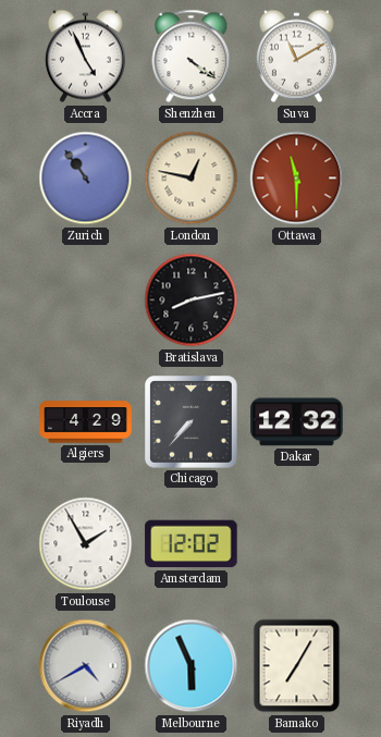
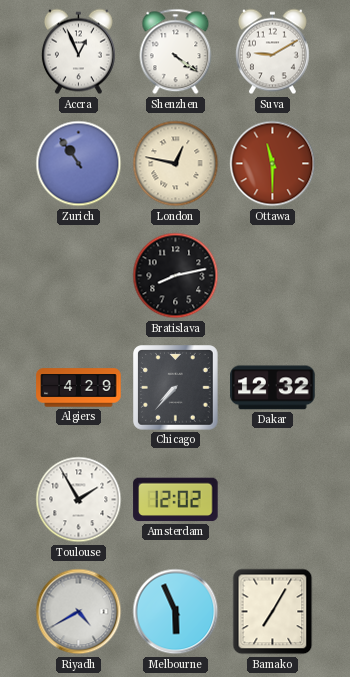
Accra: 4:56 -> 12:56 (78, 52)
Suva: 11:10 -> 9:10 (272, 52)
